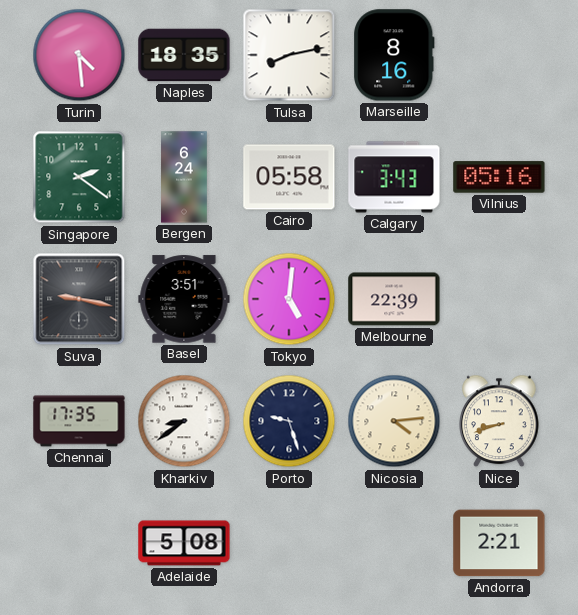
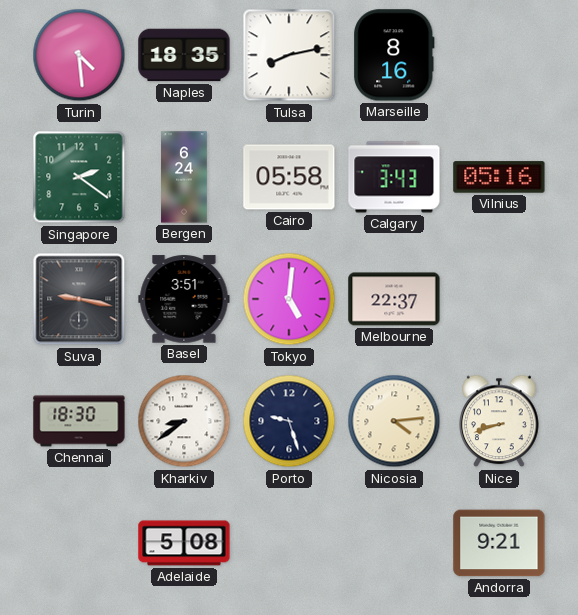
Melbourne: 22:39 -> 22:37 (394, 299)
Chennai: 17:35 -> 18:30 (79, 421)
Andorra: 2:21 -> 9:21 (499, 543)
